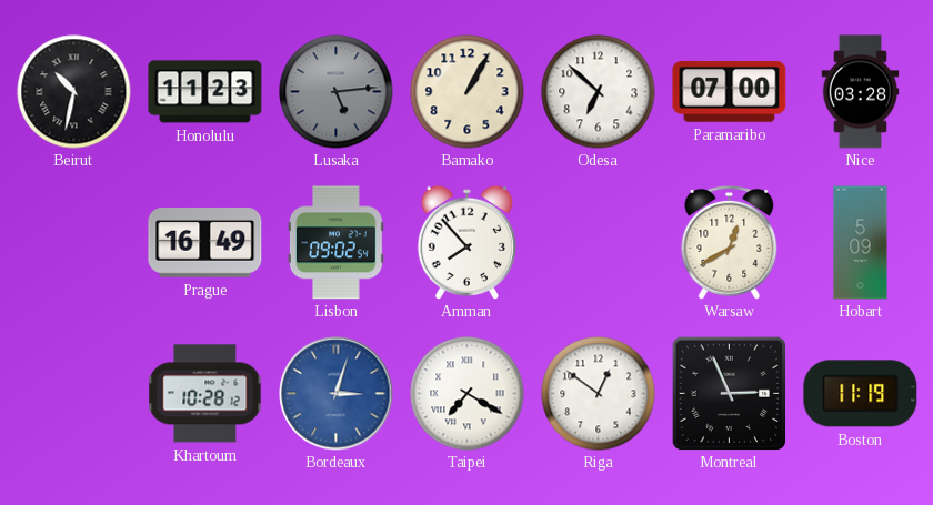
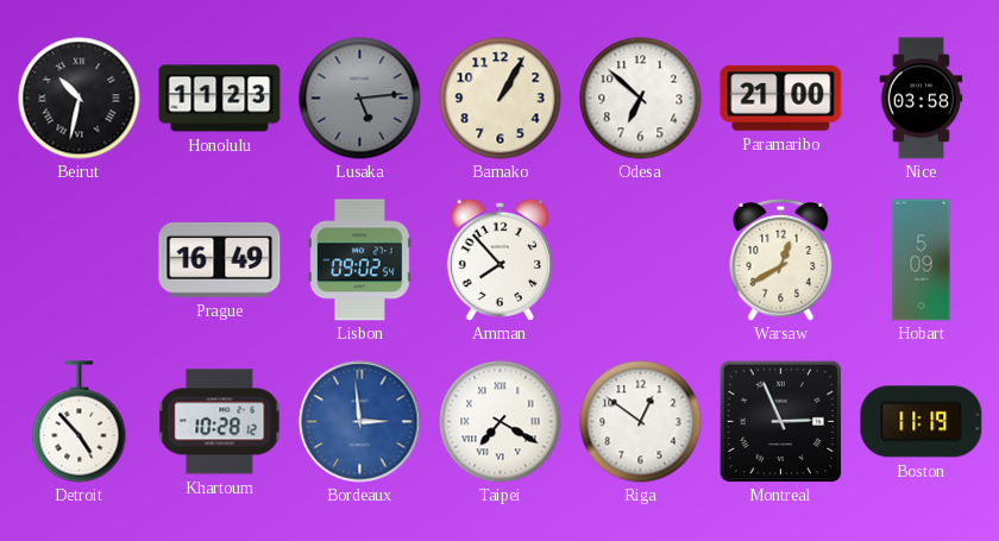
Paramaribo: 07:00 -> 21:00 (781, 97)
Nice: 03:28 -> 03:58 (922, 99)
Detroit: none -> 4:53 (80, 422)
Bordeaux: 3:03 -> 2:59 (360, 422)
